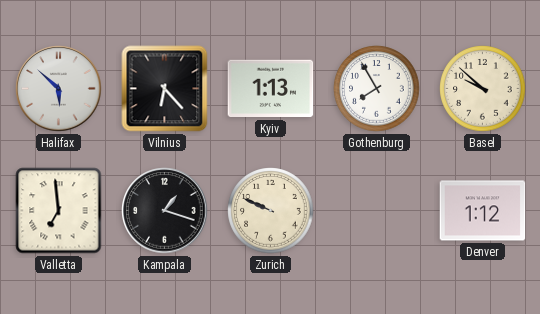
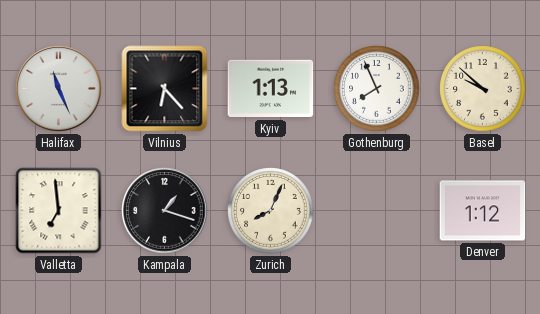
Halifax: 5:52 -> 11:26 (59, 89)
Gothenburg: 7:55 -> 7:56 (377, 89)
Zurich: 9:49 -> 8:04 (271, 211)
